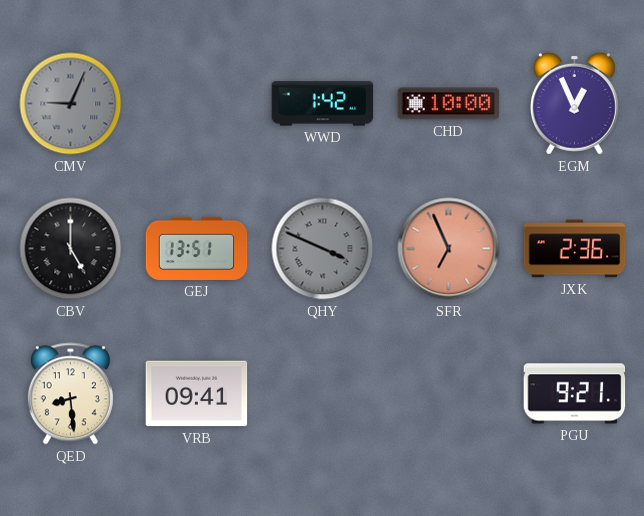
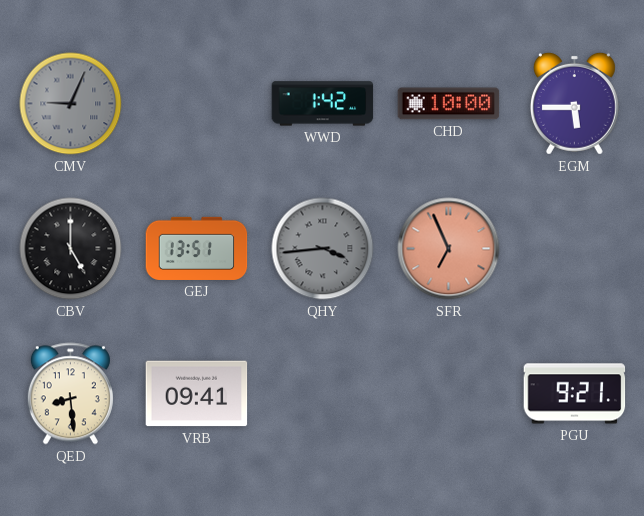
EGM: 12:56 -> 5:45 (574, 103)
QHY: 3:49 -> 3:44 (323, 249)
JXK: 2:36 -> none (575, 249)
